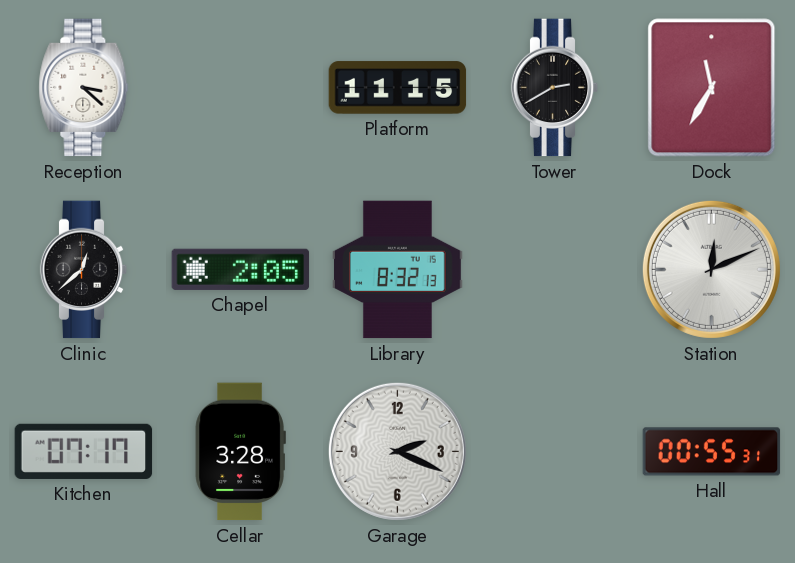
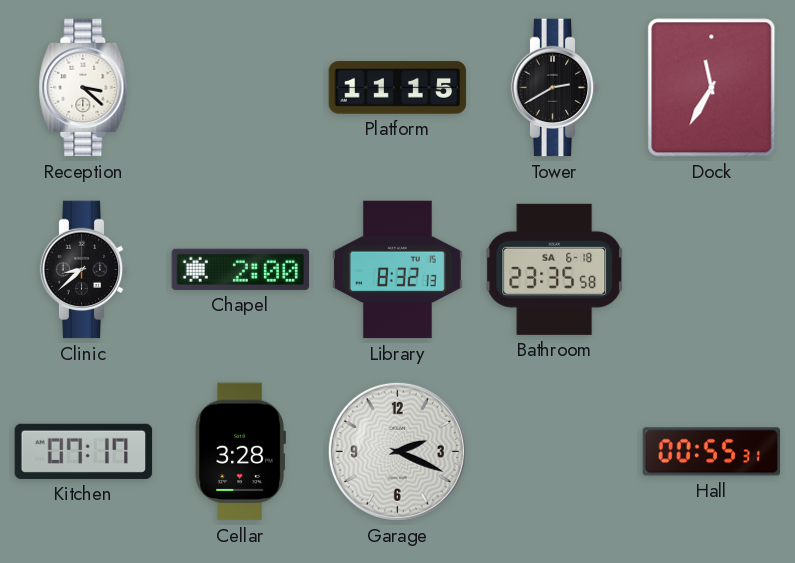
Clinic: 12:38 -> 8:38 (84, 270)
Chapel: 2:05 -> 2:00 (241, 269)
Bathroom: none -> 23:35 (555, 269)
Station: 12:11 -> none (711, 269)
